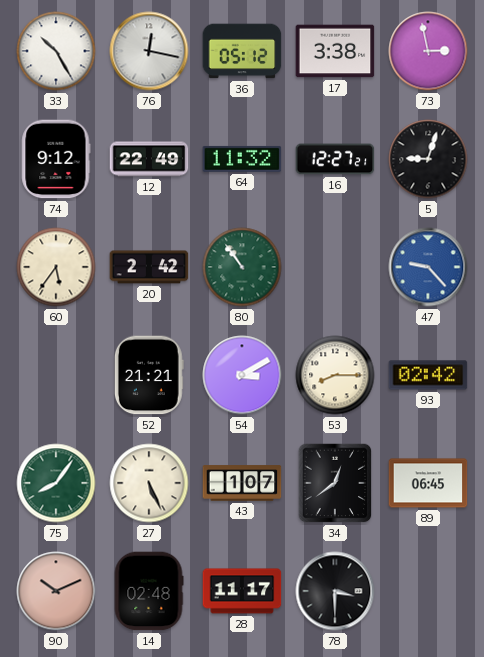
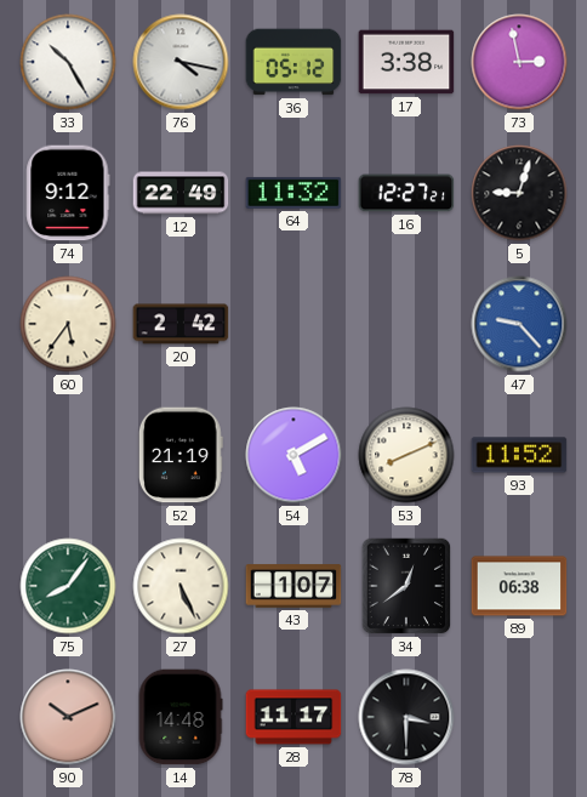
76: 12:17 -> 4:17 (181, 62)
80: 10:54 -> none (242, 267)
52: 21:21 -> 21:19 (181, 455)
54: 3:10 -> 5:10 (293, 455)
53: 8:15 -> 8:11 (406, 455)
93: 02:42 -> 11:52 (519, 455)
89: 06:45 -> 06:38 (519, 586)
14: 02:48 -> 14:48 (181, 717)
